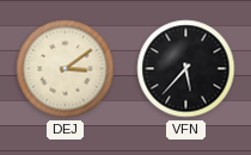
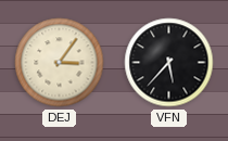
DEJ: 3:09 -> 3:06 (60, 63)
